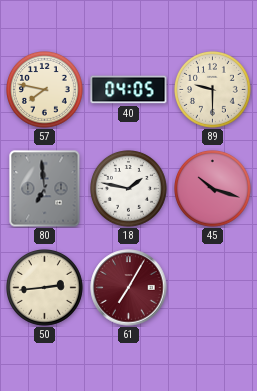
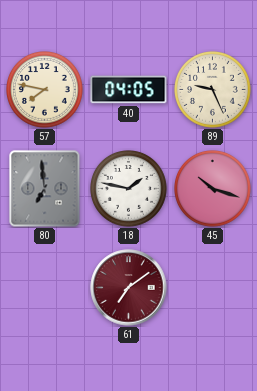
89: 9:30 -> 9:26 (213, 90)
50: 2:44 -> none (45, 288)
61: 7:05 -> 7:09 (129, 288)
